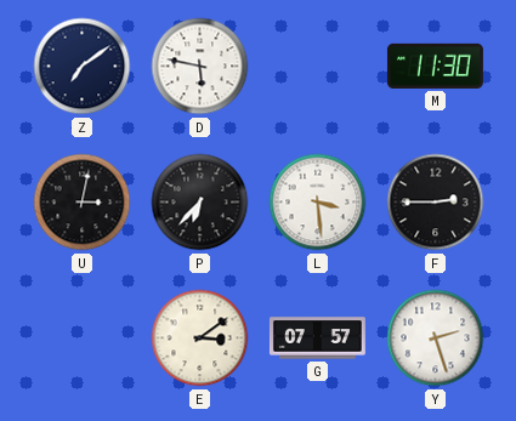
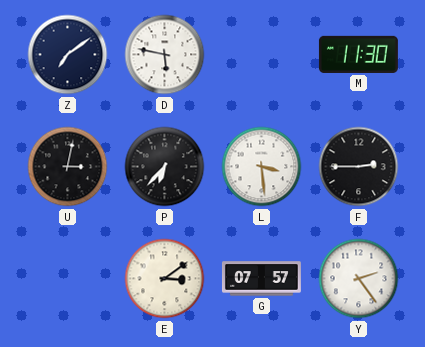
Y: 2:27 -> 2:24 (359, 279)
